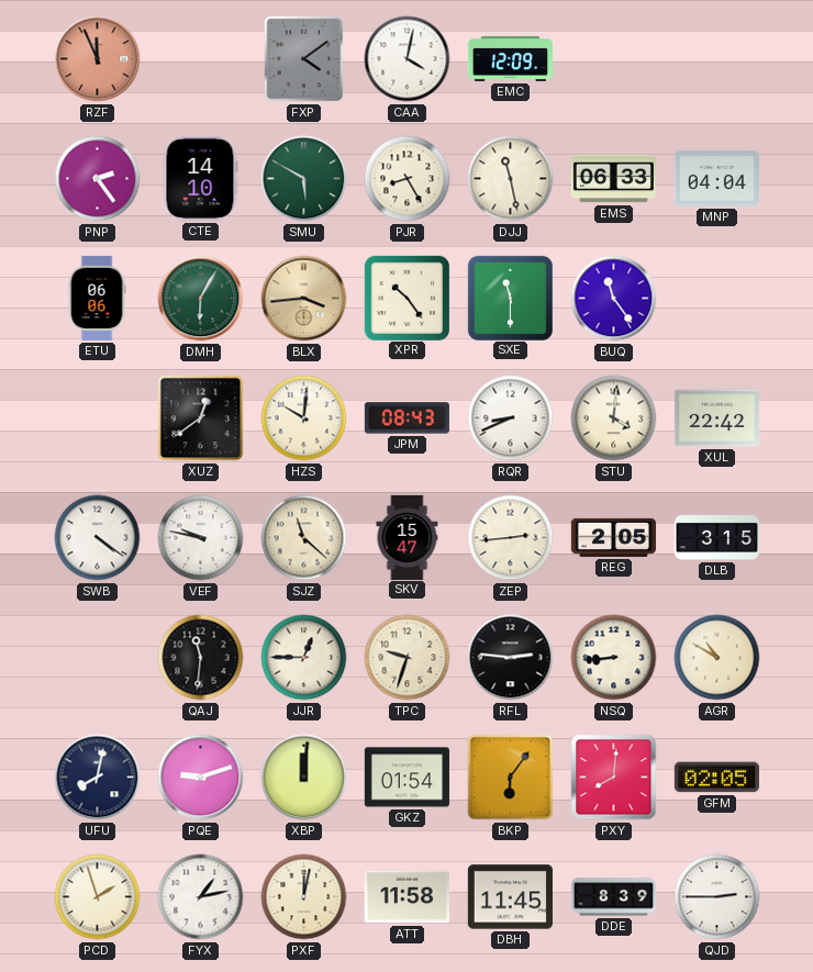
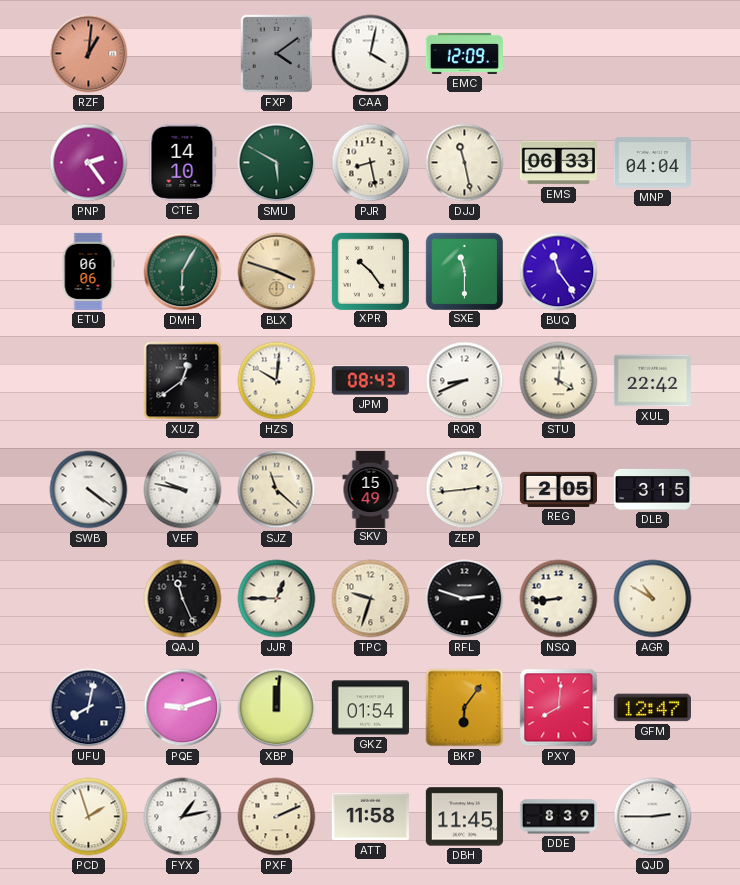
RZF: 11:56 -> 1:01 (89, 54)
PJR: 8:25 -> 8:28 (371, 163)
BLX: 3:44 -> 3:48 (277, 272)
SKV: 15:47 -> 15:49 (371, 489)
QAJ: 11:31 -> 11:26 (183, 599)
RFL: 2:46 -> 2:48 (465, 599)
GFM: 02:05 -> 12:47 (652, 708)
PXF: 12:02 -> 2:11 (277, 817)
